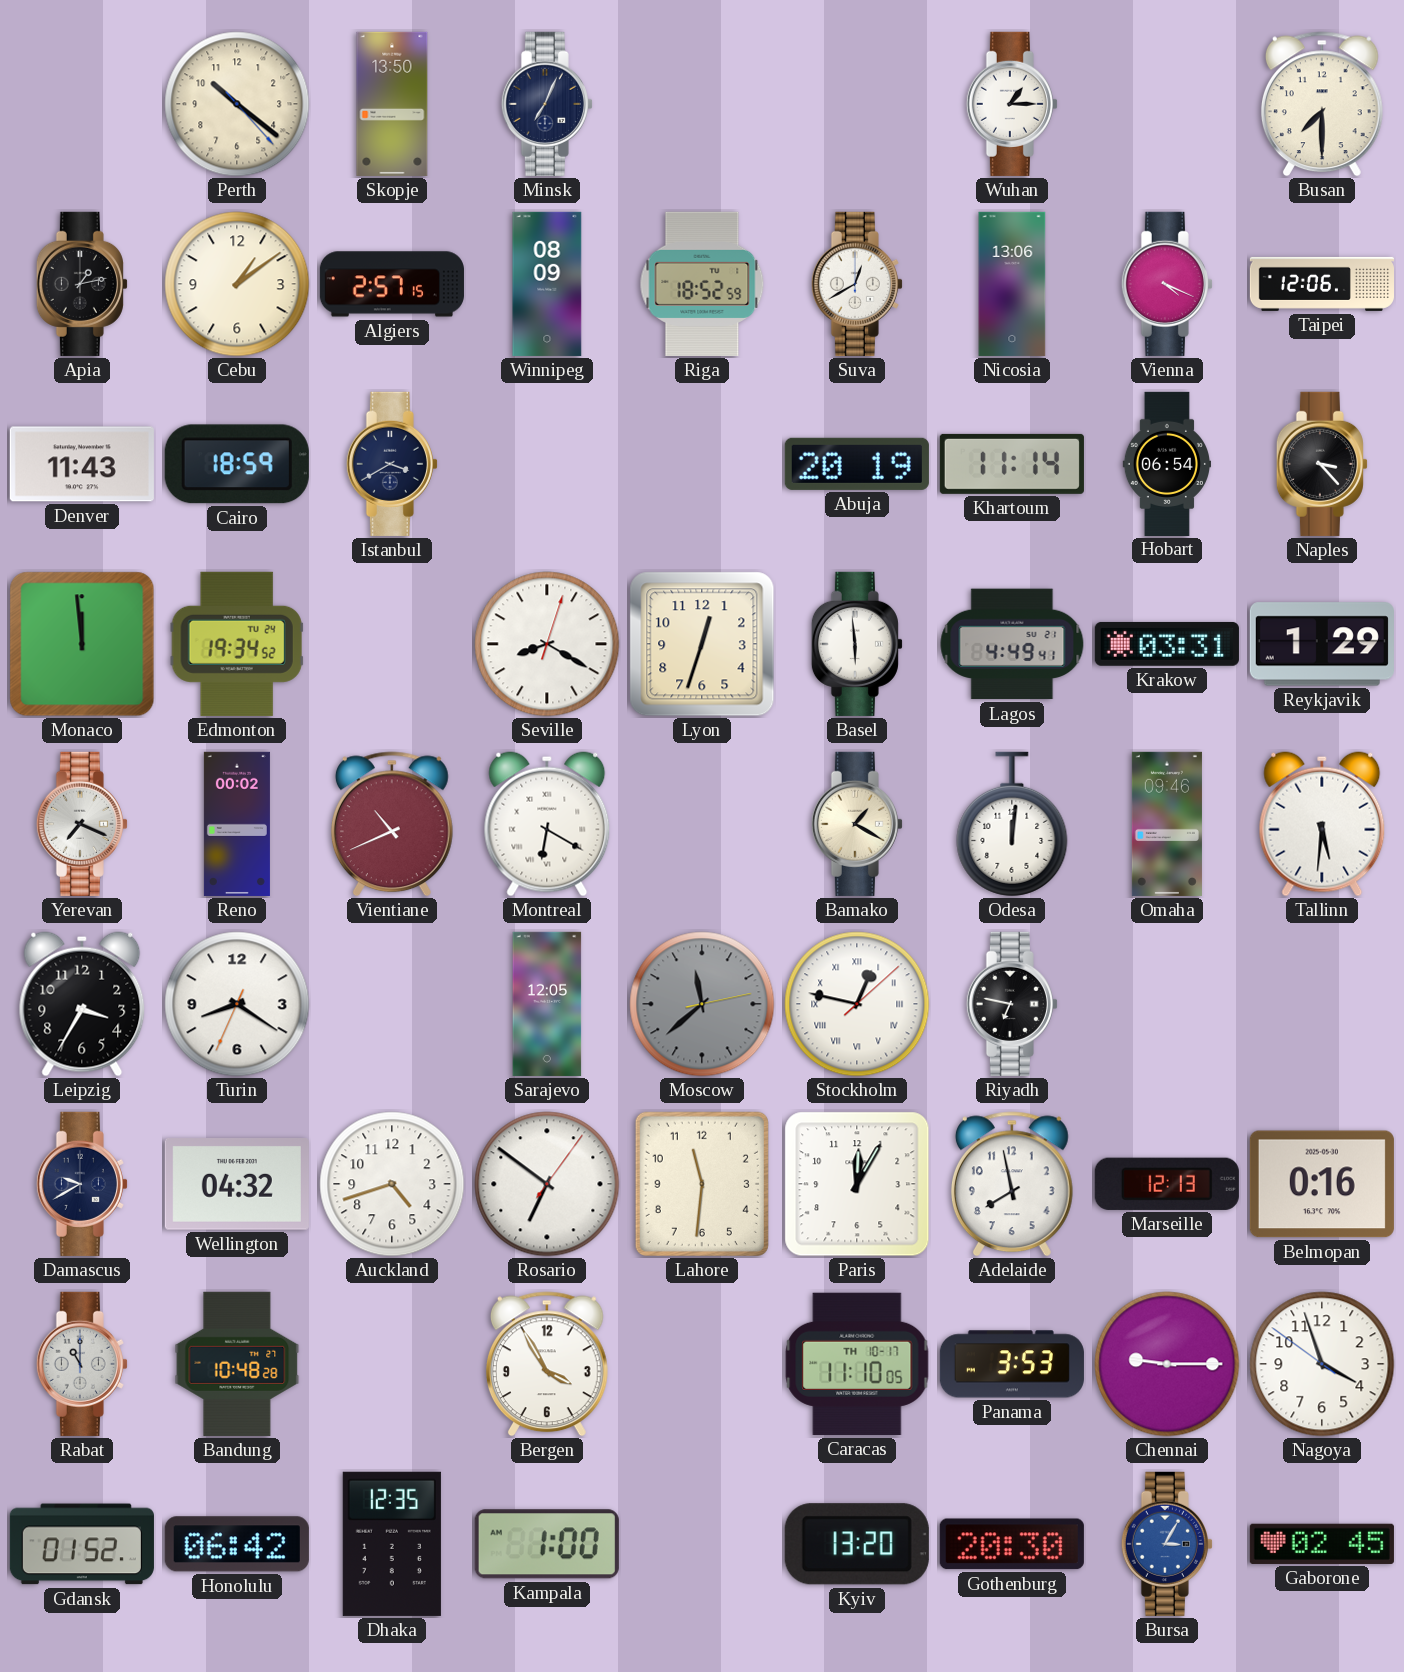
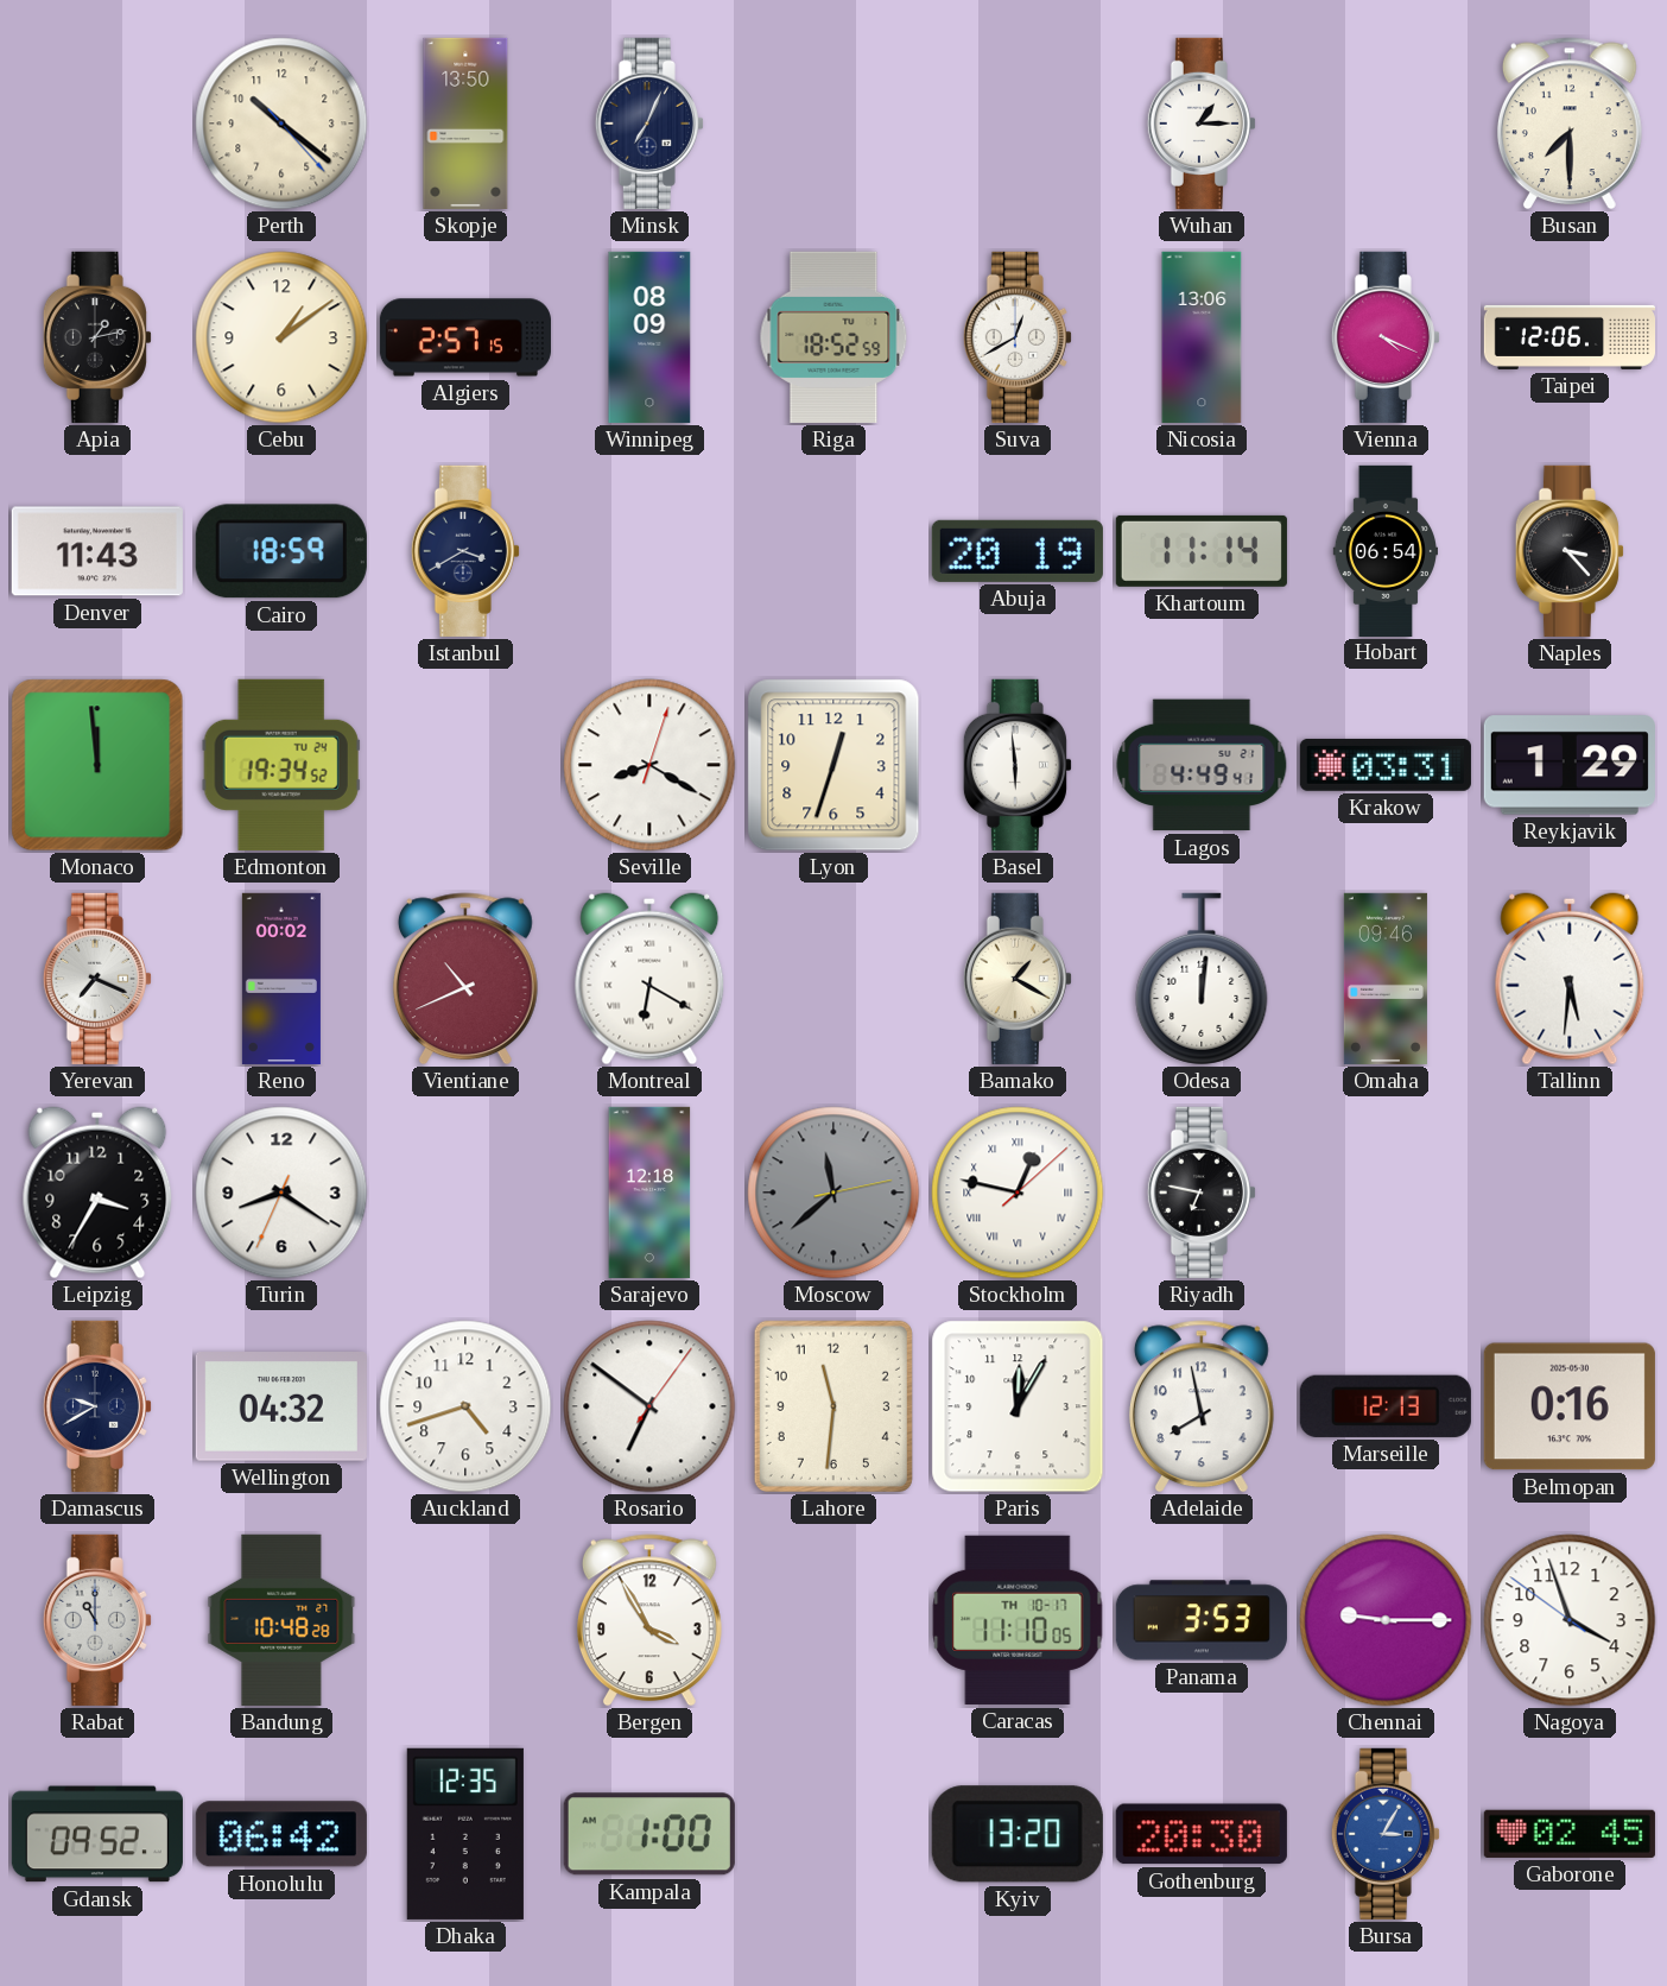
Sarajevo: 12:05 -> 12:18 (649, 1193)
Gdansk: 01:52 -> 09:52 (97, 1834)
